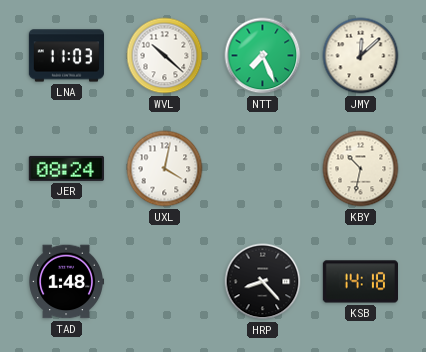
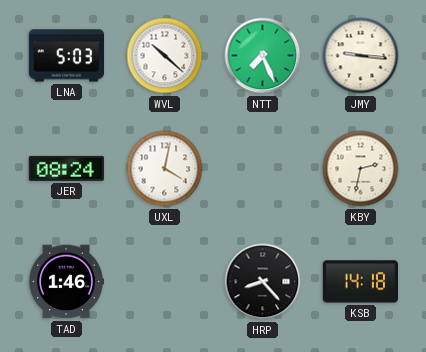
LNA: 11:03 -> 5:03 (66, 56)
JMY: 12:08 -> 9:16 (361, 56)
KBY: 10:32 -> 2:32 (361, 169)
TAD: 1:48 -> 1:46 (66, 282)
